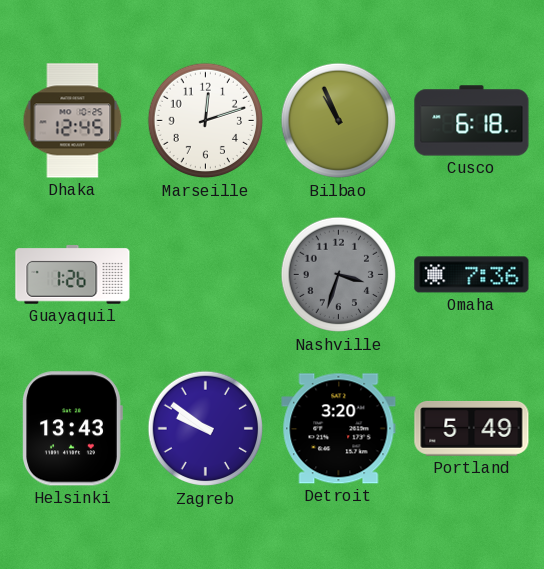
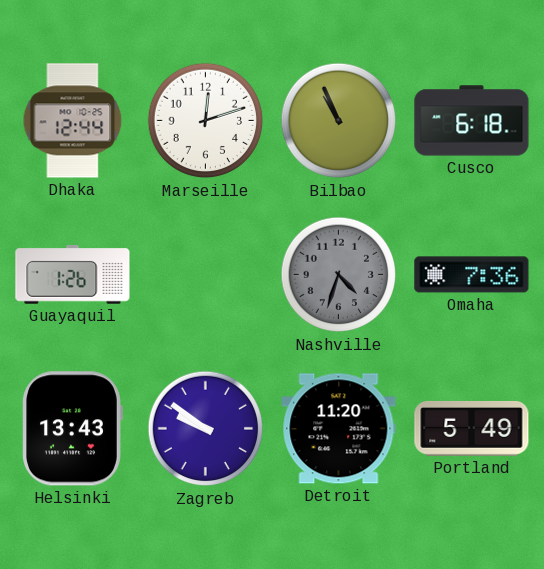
Dhaka: 12:45 -> 12:44 (73, 121)
Nashville: 3:33 -> 4:33 (339, 275)
Detroit: 3:20 -> 11:20 (339, 429)
